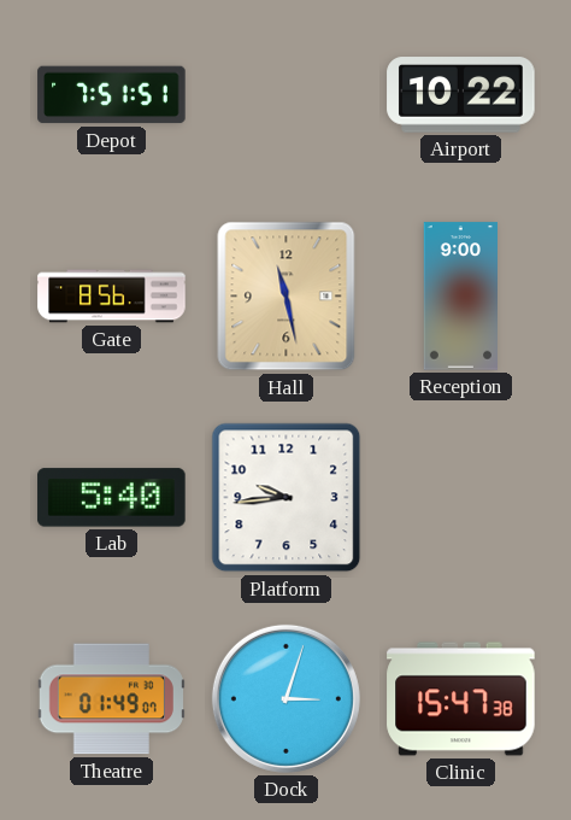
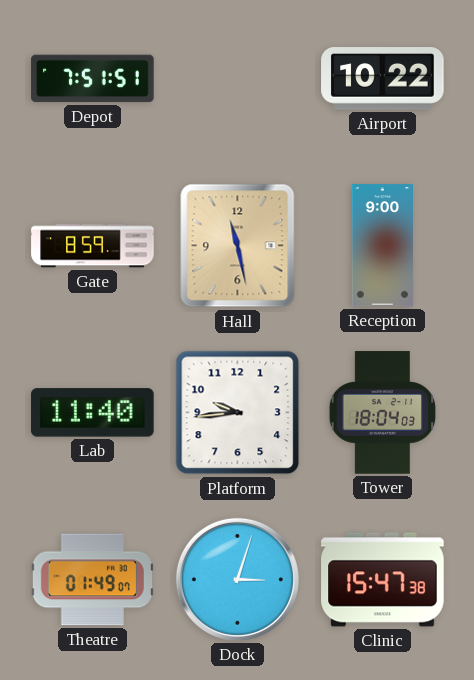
Gate: 8:56 -> 8:59 (93, 246)
Lab: 5:40 -> 11:40 (93, 413)
Tower: none -> 18:04 (383, 413)
